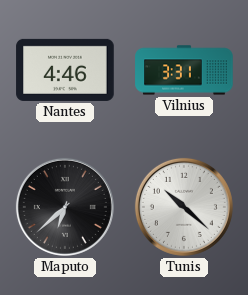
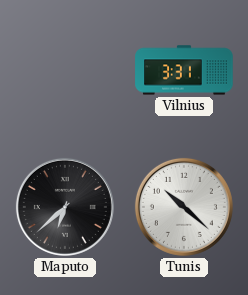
Nantes: 4:46 -> none (65, 70)
